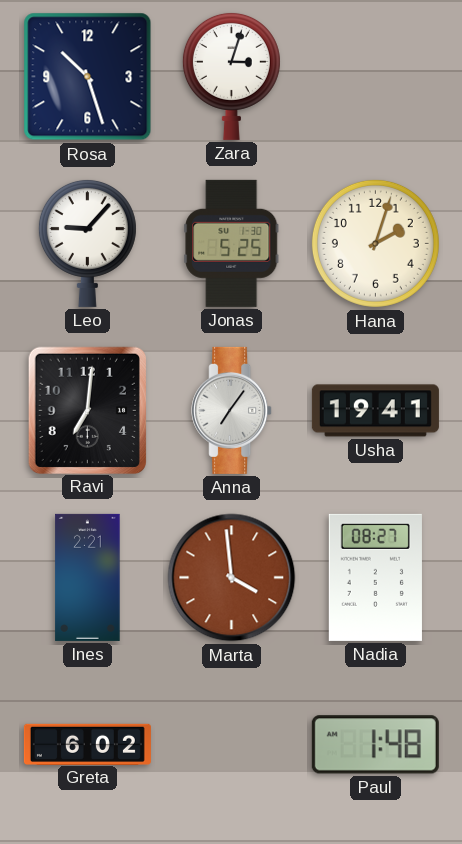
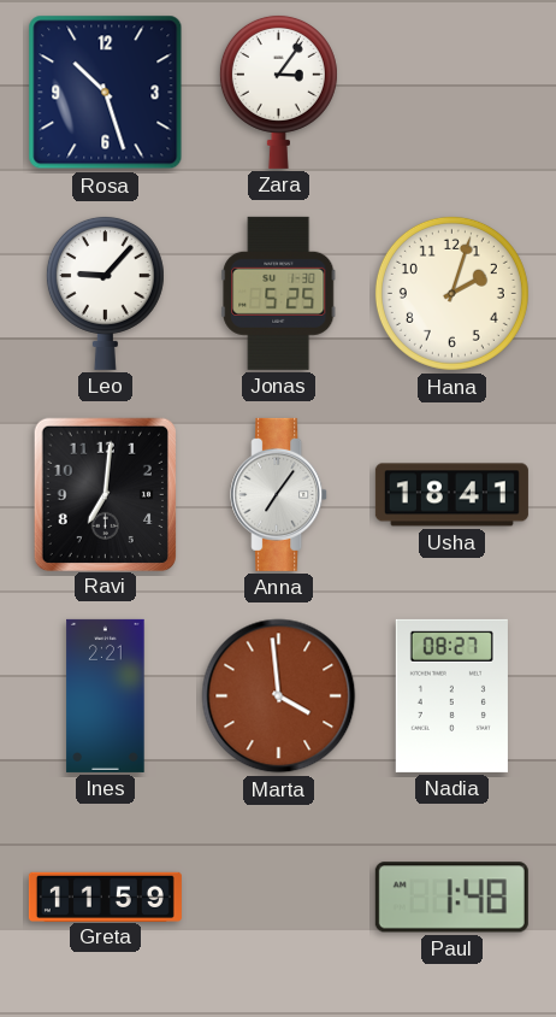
Zara: 3:03 -> 3:06 (278, 92)
Usha: 19:41 -> 18:41 (451, 495)
Greta: 6:02 -> 11:59 (105, 897)
